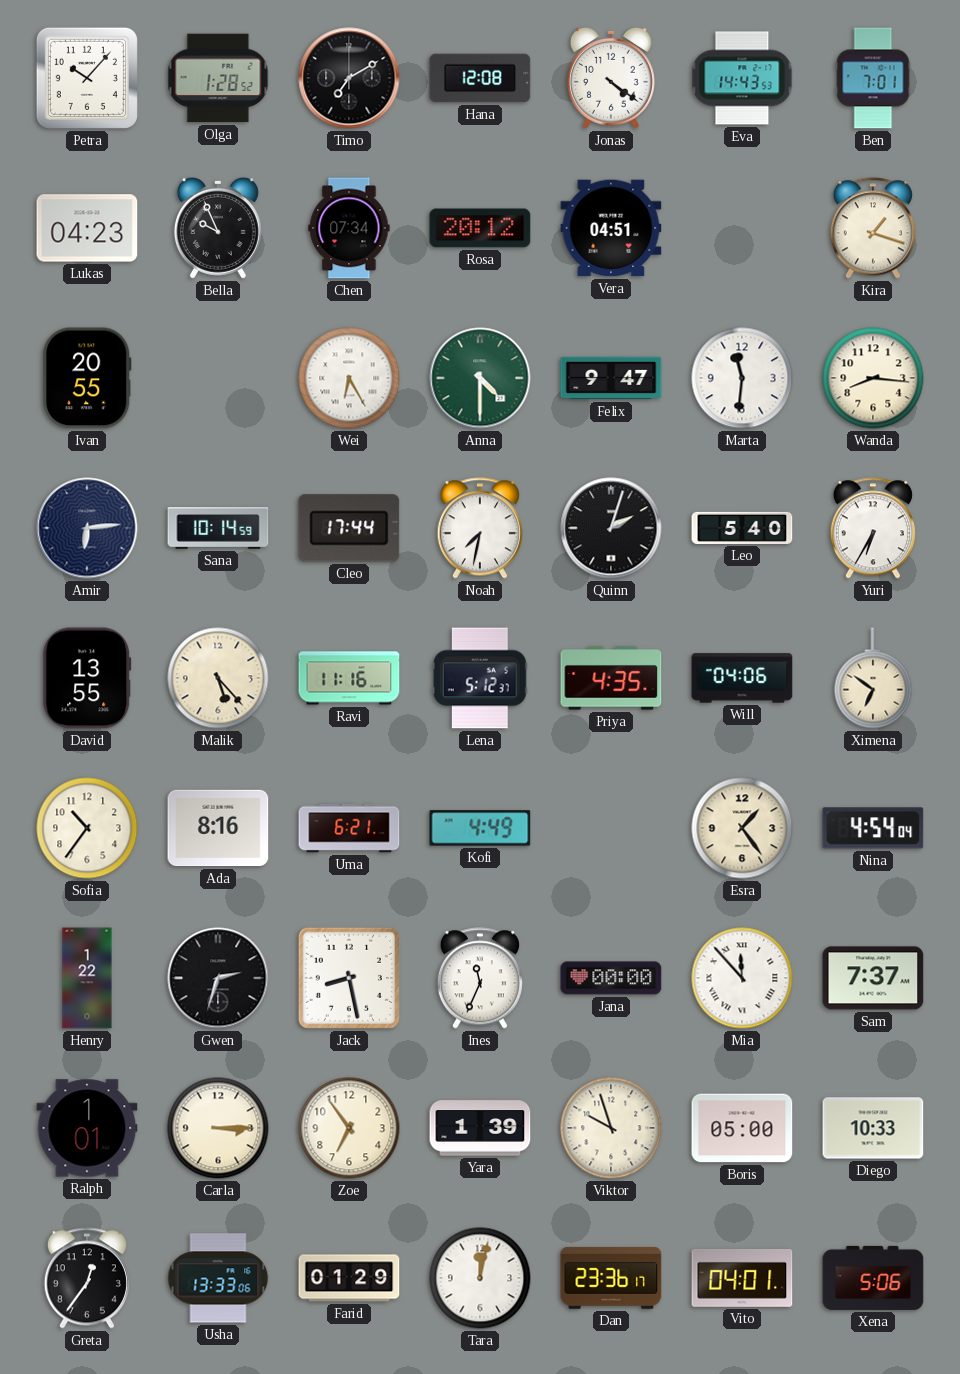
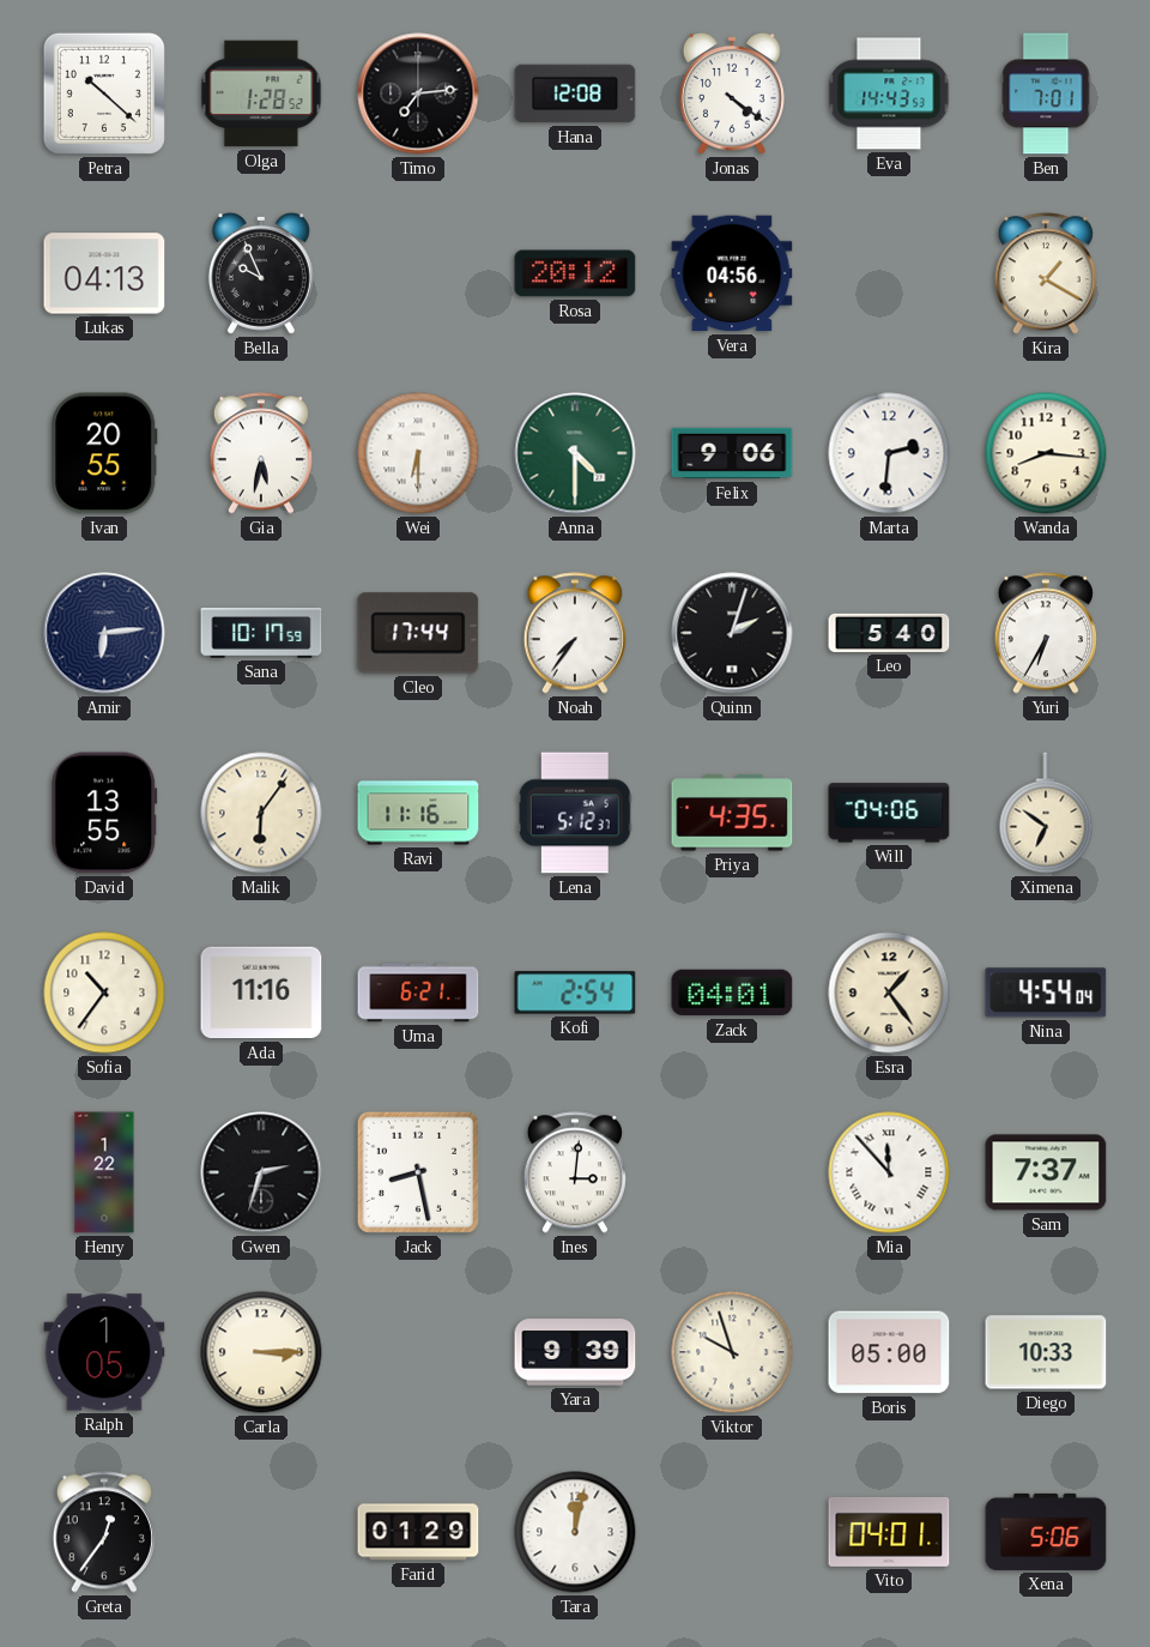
Petra: 10:07 -> 10:22 (104, 93)
Timo: 7:10 -> 7:14 (418, 93)
Lukas: 04:23 -> 04:13 (104, 273)
Chen: 07:34 -> none (349, 228)
Vera: 04:51 -> 04:56 (732, 273)
Kira: 1:18 -> 1:20 (1046, 273)
Gia: none -> 5:32 (261, 453)
Wei: 6:25 -> 6:30 (418, 453)
Felix: 9:47 -> 9:06 (732, 453)
Marta: 11:31 -> 2:31 (889, 453)
Sana: 10:14 -> 10:17 (261, 633)
Noah: 7:32 -> 7:36 (575, 633)
Malik: 5:23 -> 6:06 (261, 813)
Ada: 8:16 -> 11:16 (261, 993)
Kofi: 4:49 -> 2:54 (575, 993)
Zack: none -> 04:01 (732, 993)
Ines: 11:34 -> 3:01 (575, 1172)
Jana: 00:00 -> none (611, 978)
Ralph: 1:01 -> 1:05 (104, 1352)
Zoe: 6:54 -> none (349, 1128)
Yara: 1:39 -> 9:39 (575, 1352)
Usha: 13:33 -> none (218, 1278)
Dan: 23:36 -> none (611, 1278)
